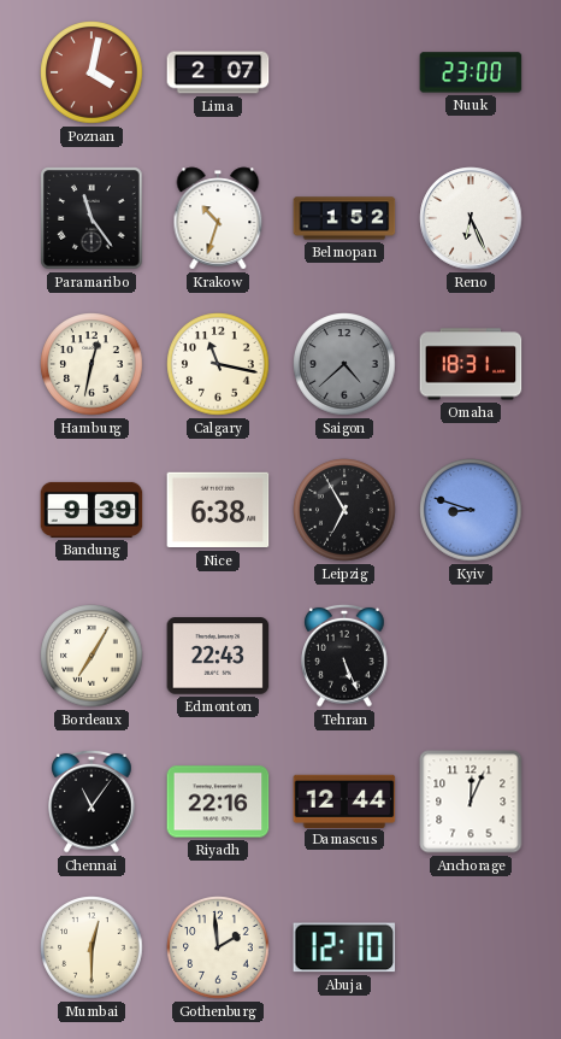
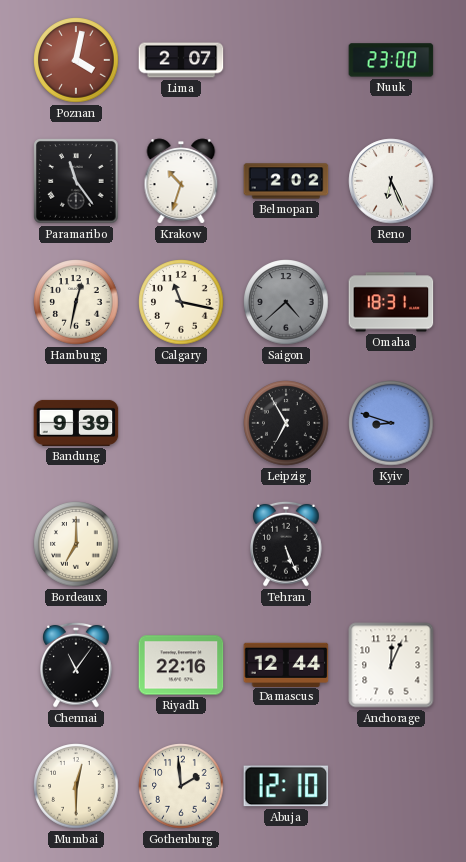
Belmopan: 1:52 -> 2:02 (286, 181)
Nice: 6:38 -> none (218, 510)
Bordeaux: 7:05 -> 7:00 (76, 544)
Edmonton: 22:43 -> none (218, 656)
